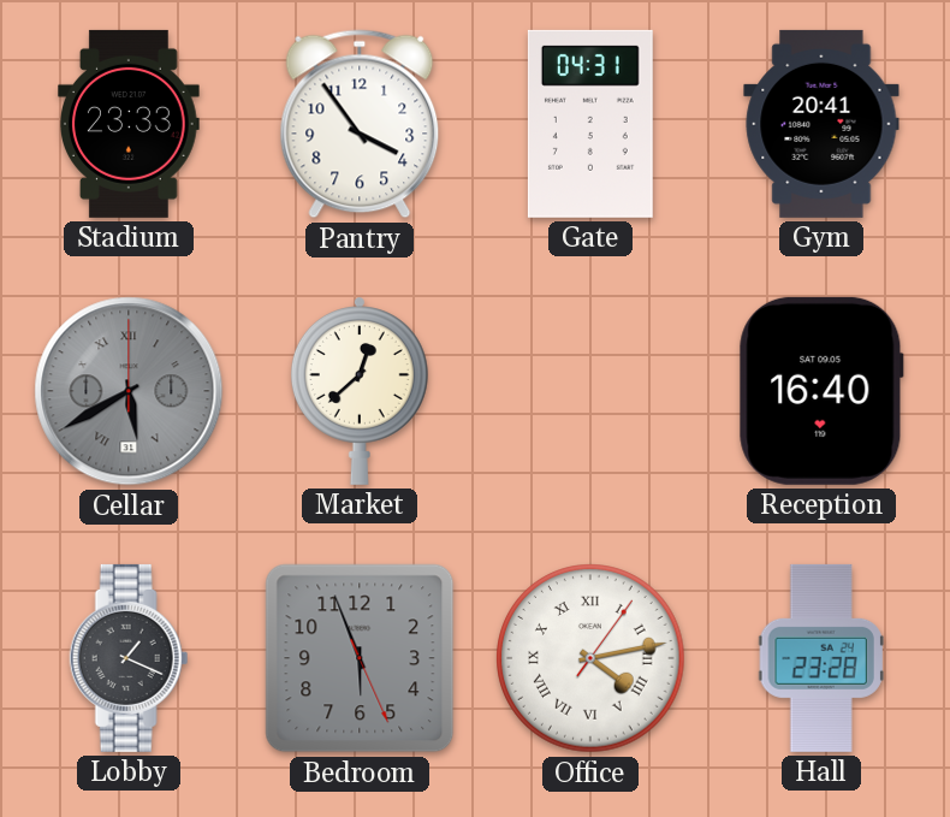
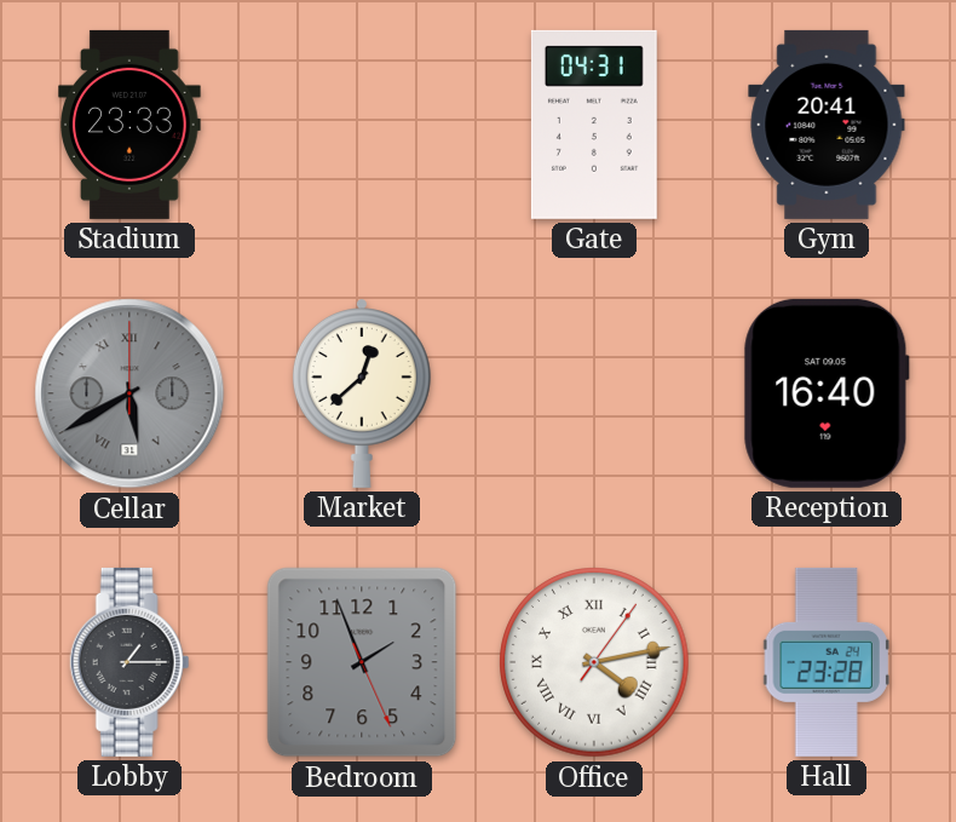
Pantry: 3:54 -> none (360, 124)
Lobby: 1:19 -> 1:15 (129, 662)
Bedroom: 5:56 -> 1:56 (362, 662)
